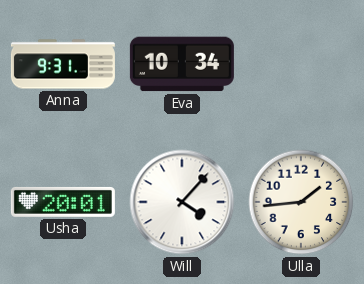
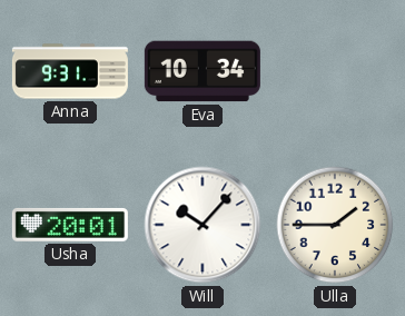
Will: 4:07 -> 10:07 (202, 225)
Ulla: 1:44 -> 1:45 (335, 225)
